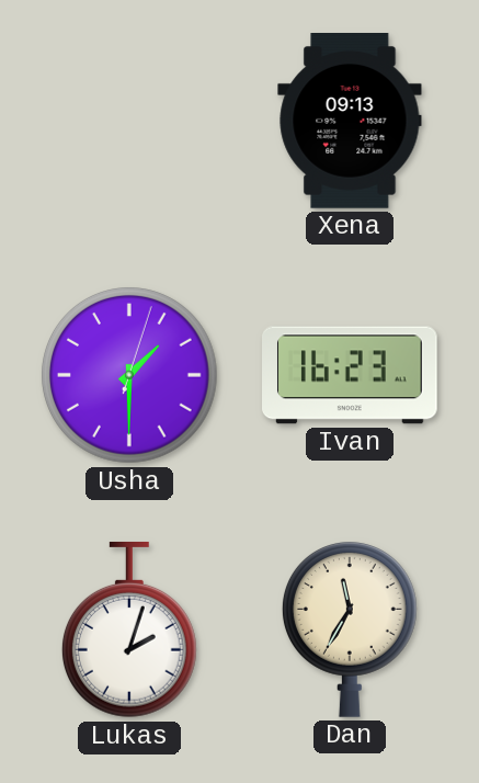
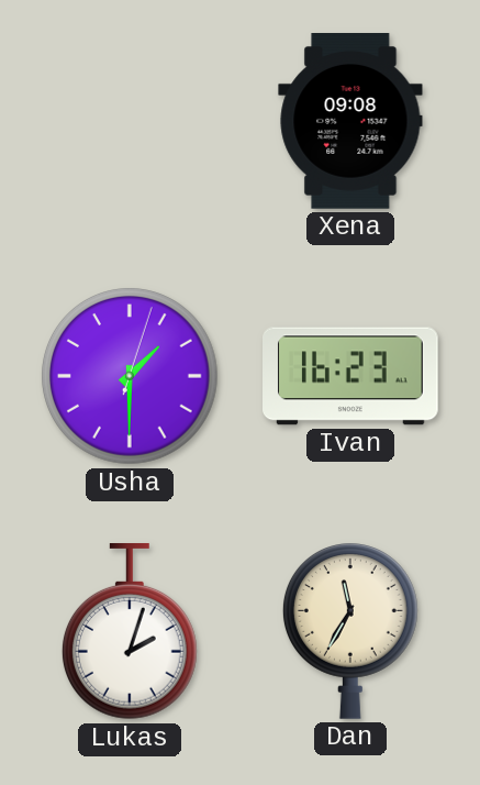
Xena: 09:13 -> 09:08 (350, 122)
